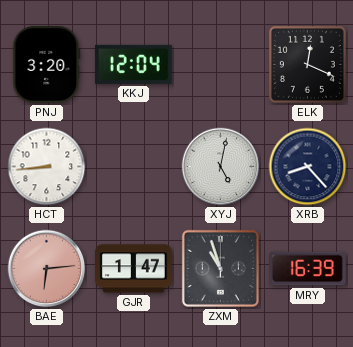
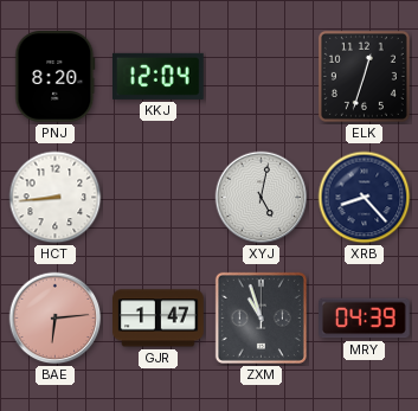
PNJ: 3:20 -> 8:20 (56, 77)
ELK: 12:19 -> 12:33 (364, 76)
MRY: 16:39 -> 04:39 (365, 319)
